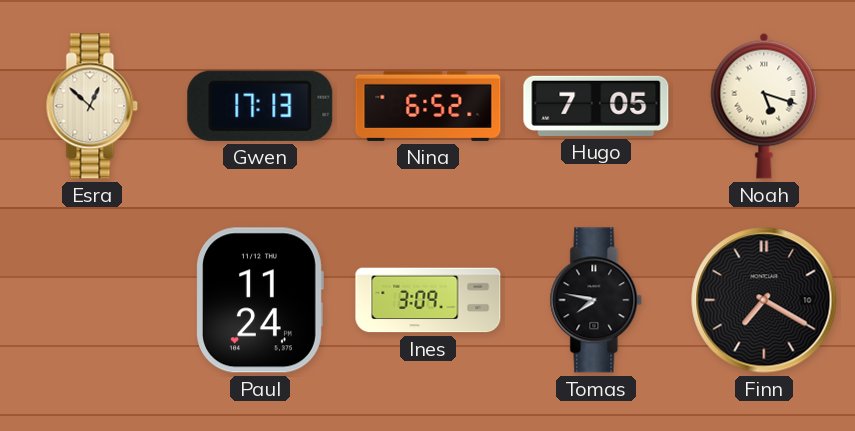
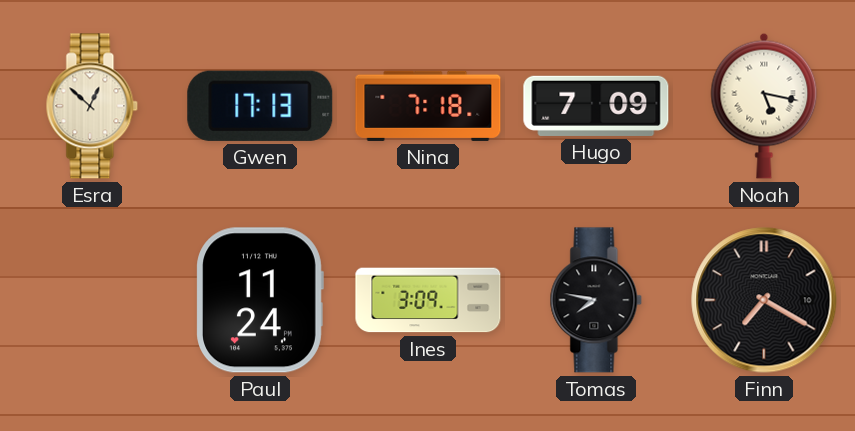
Nina: 6:52 -> 7:18 (428, 106)
Hugo: 7:05 -> 7:09 (596, 106)
Noah: 5:18 -> 5:17 (764, 106)
